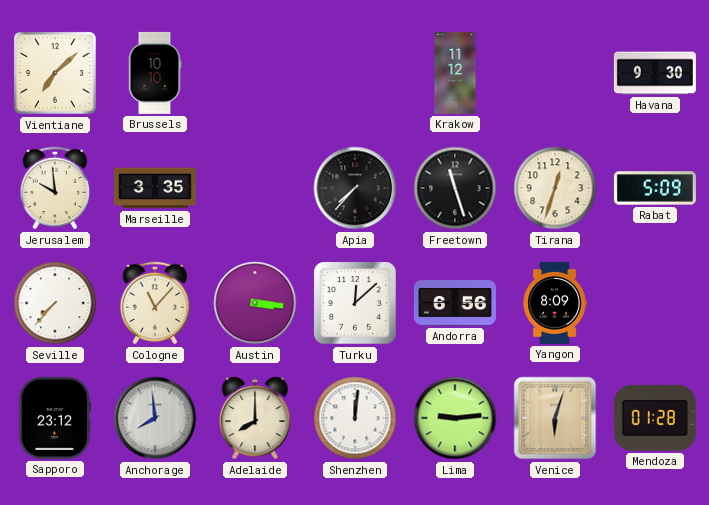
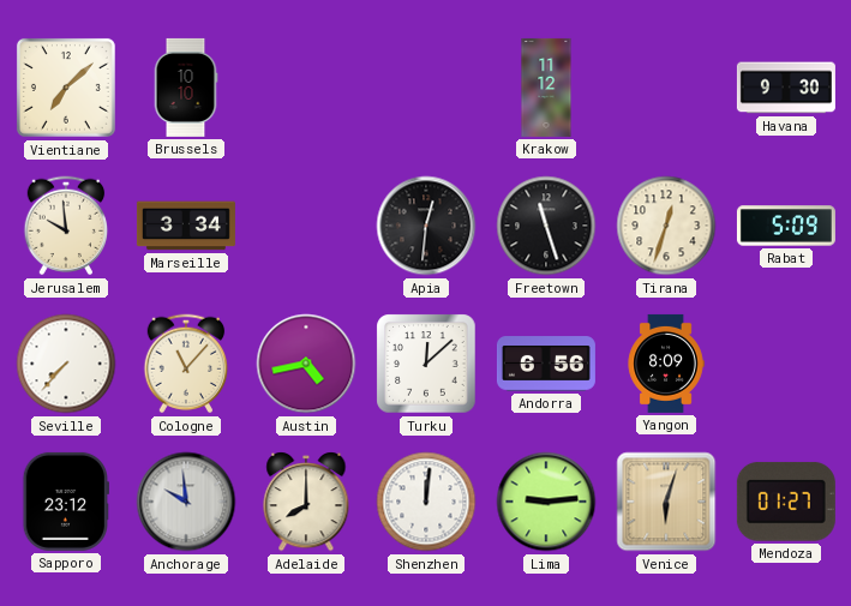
Marseille: 3:35 -> 3:34 (186, 226)
Apia: 7:37 -> 12:31 (426, 226)
Austin: 3:16 -> 4:43 (306, 364)
Anchorage: 7:59 -> 9:59 (186, 502)
Mendoza: 01:28 -> 01:27 (786, 502)
